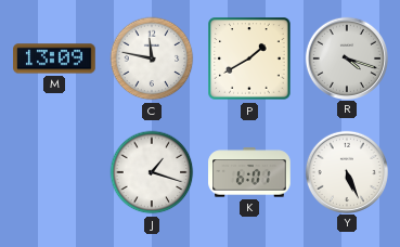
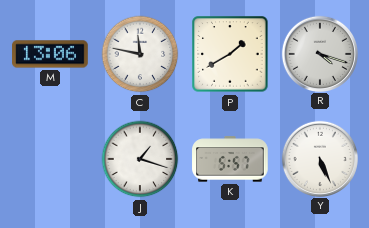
M: 13:09 -> 13:06 (50, 54)
K: 6:01 -> 5:57 (230, 159)
